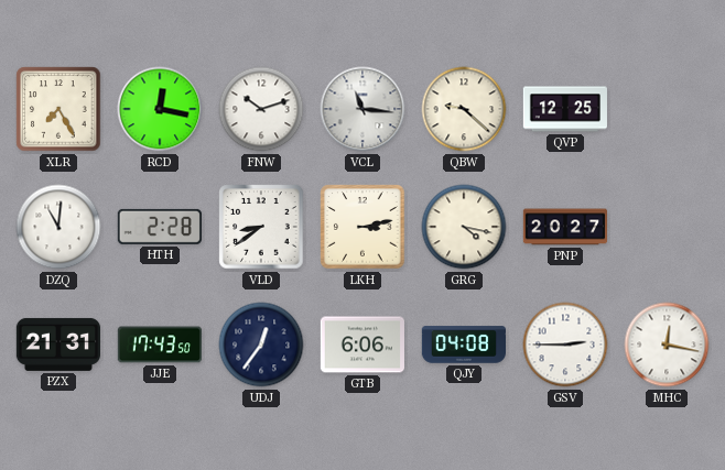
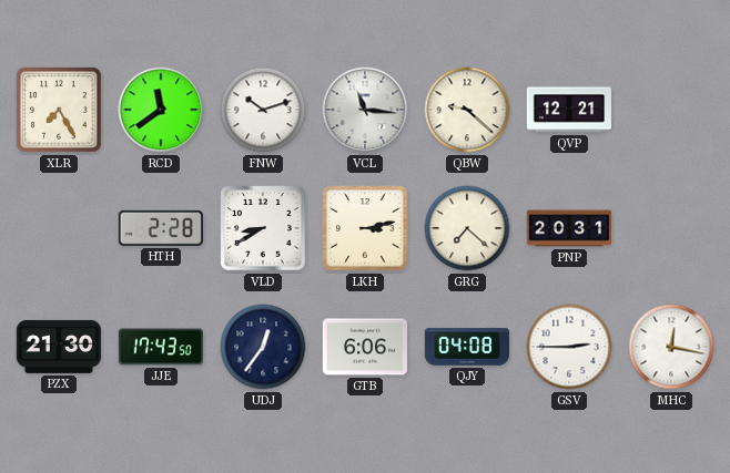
RCD: 12:17 -> 11:39 (161, 110)
QVP: 12:25 -> 12:21 (569, 110)
DZQ: 11:01 -> none (58, 227)
VLD: 8:39 -> 8:40 (263, 228)
GRG: 4:17 -> 7:22 (467, 228)
PNP: 20:27 -> 20:31 (568, 228)
PZX: 21:31 -> 21:30 (59, 347)
